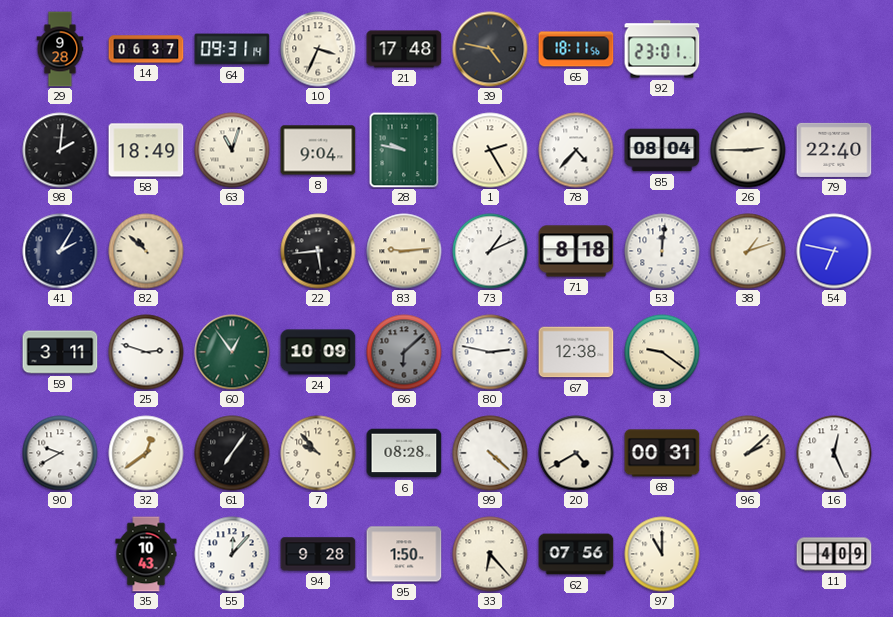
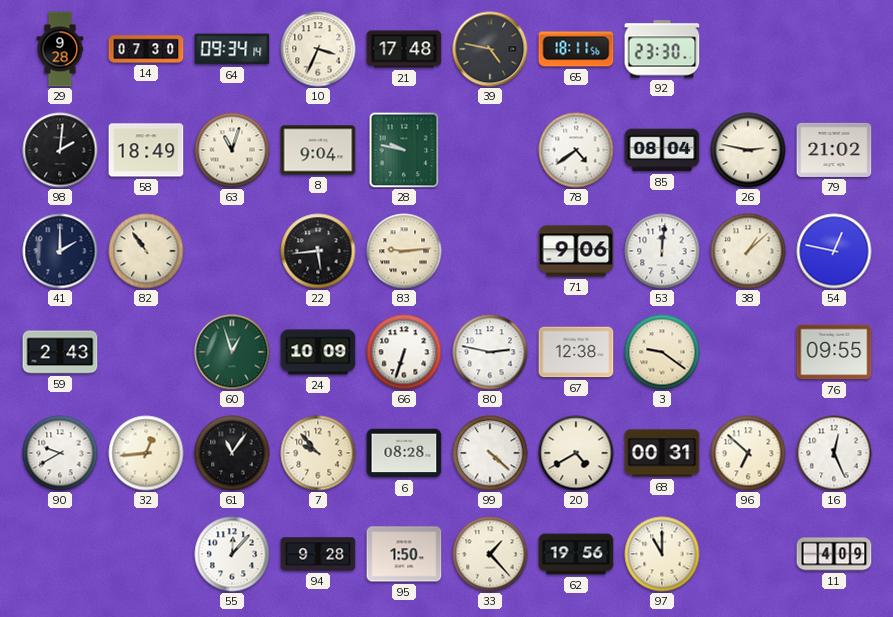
14: 06:37 -> 07:30 (146, 49)
64: 09:31 -> 09:34 (232, 49)
92: 23:01 -> 23:30 (662, 49)
1: 2:25 -> none (490, 150)
78: 4:37 -> 4:39 (576, 150)
26: 2:45 -> 2:47 (748, 150)
79: 22:40 -> 21:02 (834, 150)
41: 2:05 -> 2:00 (60, 251)
82: 10:52 -> 10:54 (146, 251)
73: 1:11 -> none (490, 251)
71: 8:18 -> 9:06 (576, 251)
38: 1:12 -> 1:08 (748, 251)
54: 6:47 -> 12:47 (834, 251)
59: 3:11 -> 2:43 (60, 352)
25: 2:48 -> none (146, 352)
60: 12:54 -> 12:57 (232, 352)
66: 6:08 -> 6:33 (404, 352)
66 dial: grey -> white (404, 352)
76: none -> 09:55 (834, 352)
32: 12:39 -> 12:44 (146, 453)
61: 7:06 -> 11:06 (232, 453)
96: 2:08 -> 6:52 (748, 453)
35: 10:43 -> none (146, 554)
33: 6:23 -> 1:23 (490, 554)
62: 07:56 -> 19:56 (576, 554)
